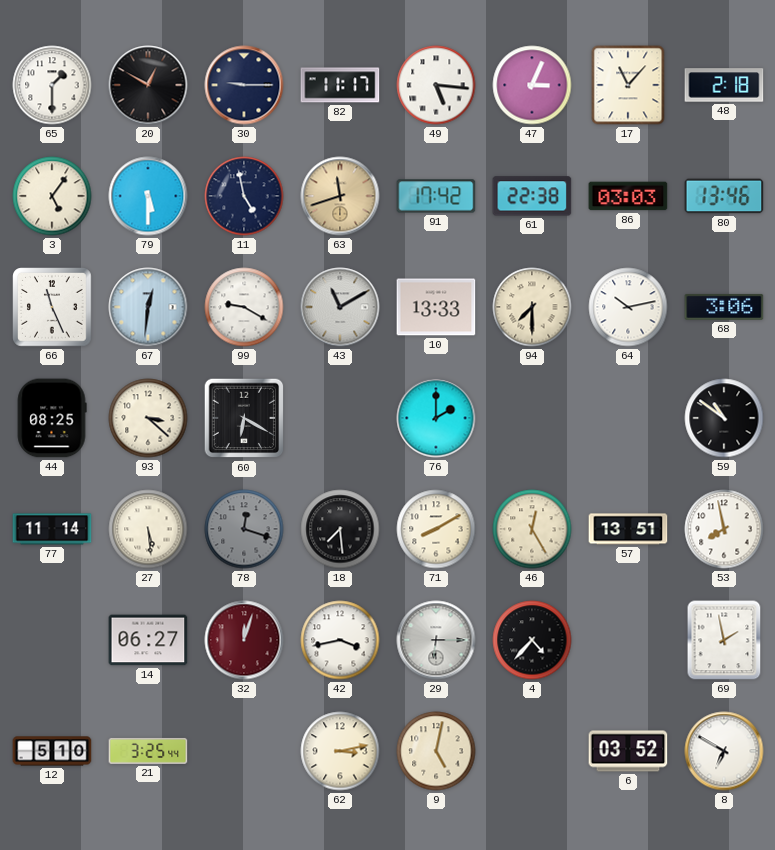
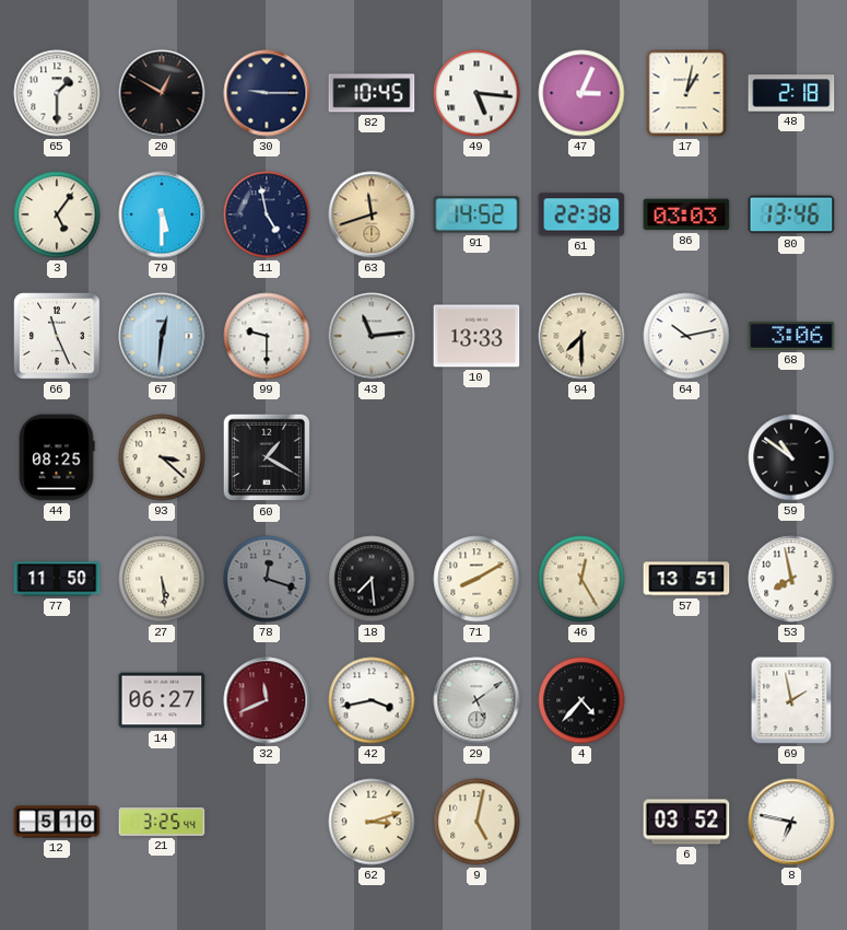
82: 11:17 -> 10:45 (372, 93)
17: 11:07 -> 1:02 (686, 93)
91: 17:42 -> 14:52 (477, 214)
99: 9:20 -> 9:30 (267, 336)
43: 11:10 -> 11:14 (372, 336)
60: 6:20 -> 1:20 (267, 457)
76: 2:00 -> none (436, 418)
77: 11:14 -> 11:50 (57, 579)
32: 12:03 -> 11:41 (267, 700)
29: 6:15 -> 5:09 (477, 700)
62: 3:13 -> 3:12 (372, 822)
8: 6:50 -> 6:47 (791, 822)
